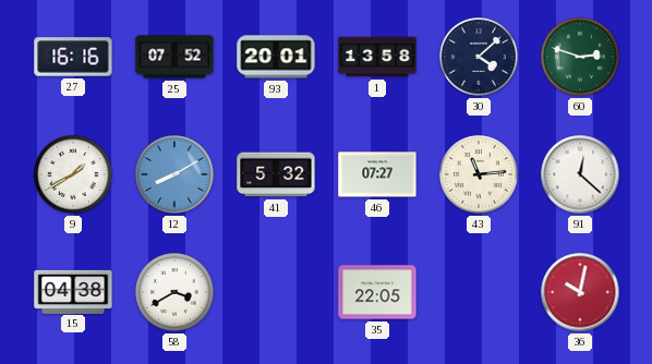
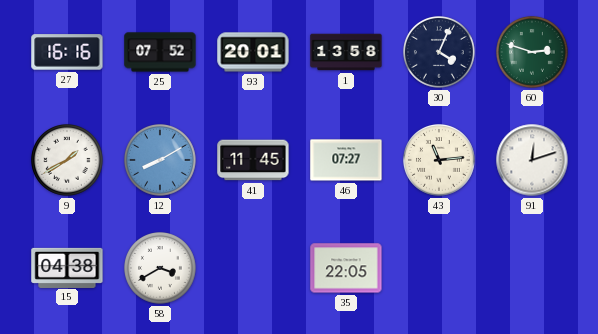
30: 4:08 -> 4:04 (440, 53)
41: 5:32 -> 11:45 (253, 160)
91: 12:22 -> 12:12 (532, 160)
36: 10:02 -> none (580, 292)
